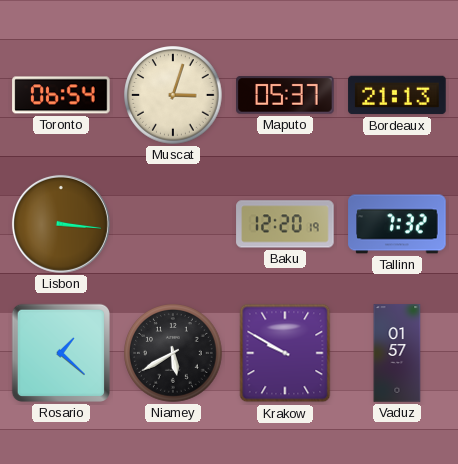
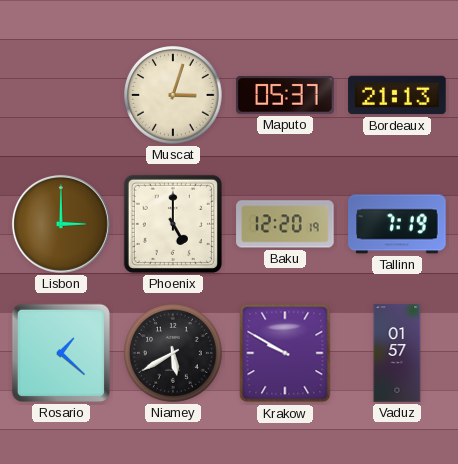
Toronto: 06:54 -> none (61, 95)
Lisbon: 3:16 -> 3:00 (61, 224)
Phoenix: none -> 5:00 (173, 224)
Tallinn: 7:32 -> 7:19 (397, 224)
